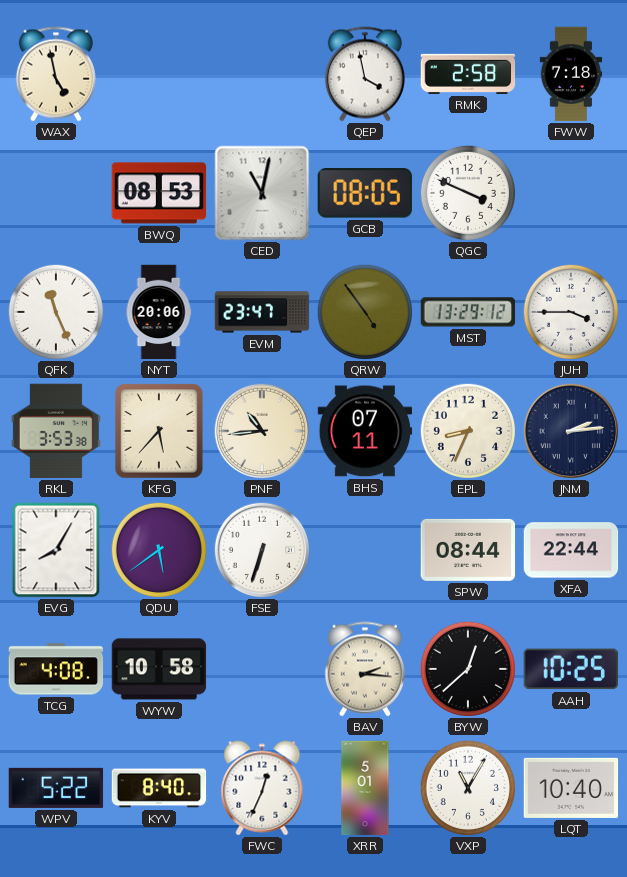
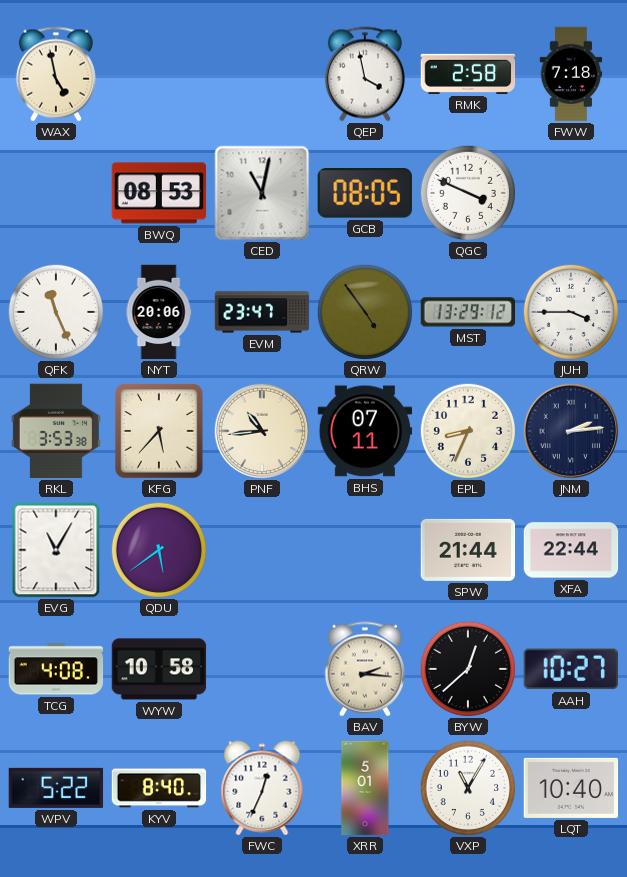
EVG: 8:05 -> 11:05 (56, 550)
FSE: 6:33 -> none (262, 550)
SPW: 08:44 -> 21:44 (468, 550)
AAH: 10:25 -> 10:27 (571, 669)
